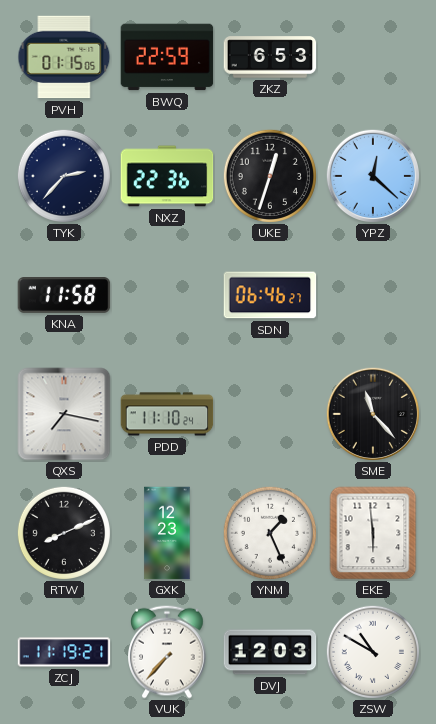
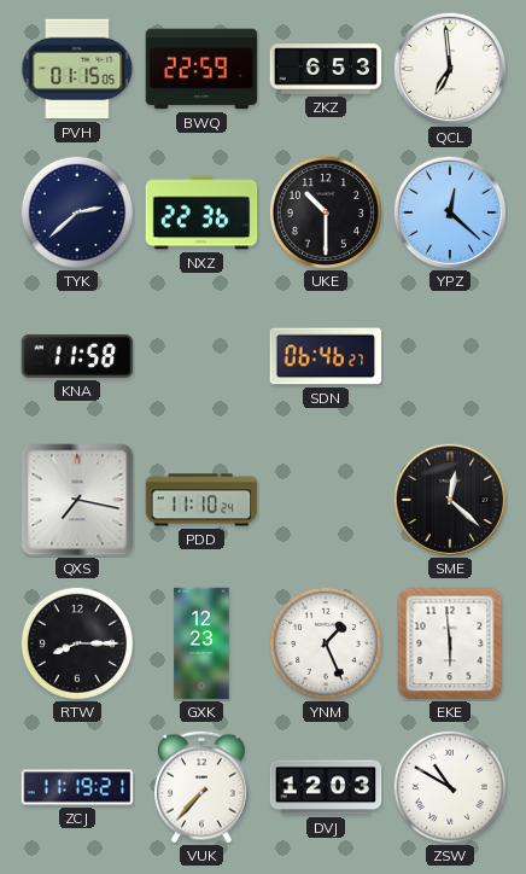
QCL: none -> 6:59 (449, 68)
TYK: 2:37 -> 2:38 (77, 212)
UKE: 12:33 -> 10:30 (326, 212)
SME: 11:23 -> 12:22 (449, 499)
RTW: 8:11 -> 8:15 (77, 643)
